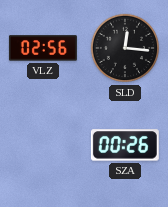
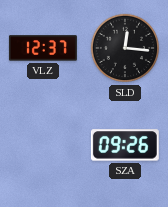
VLZ: 02:56 -> 12:37 (43, 48)
SZA: 00:26 -> 09:26 (125, 145)
